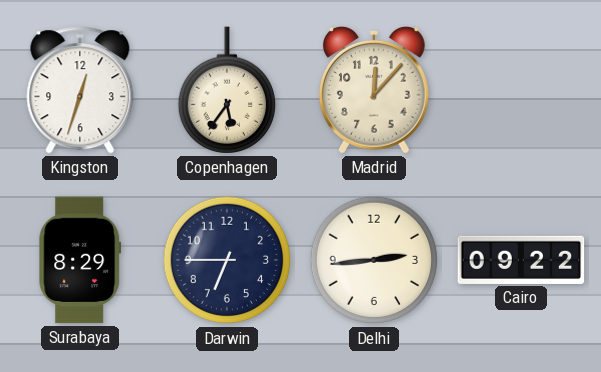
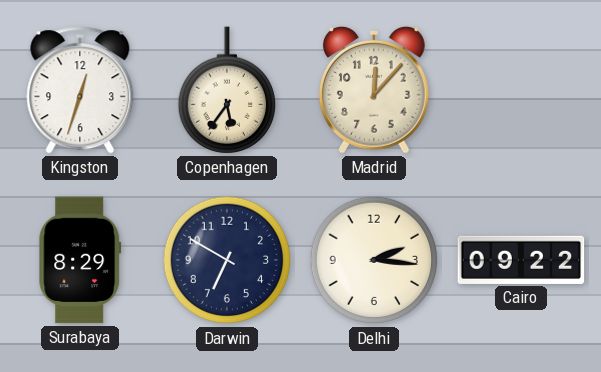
Darwin: 6:45 -> 6:50 (227, 260)
Delhi: 2:44 -> 2:16 (374, 260)
